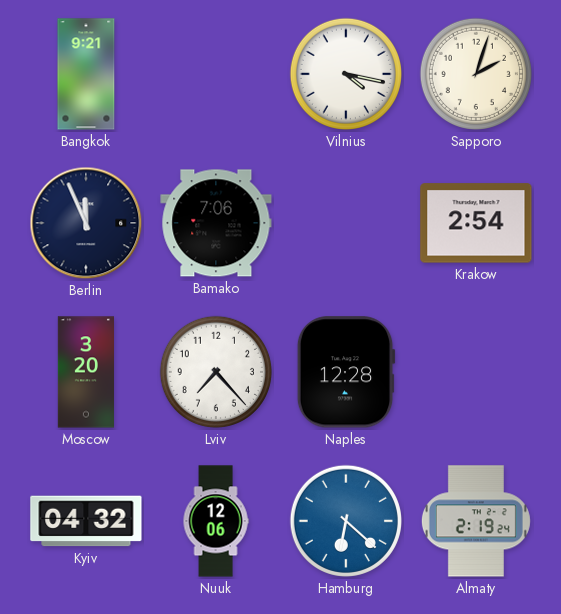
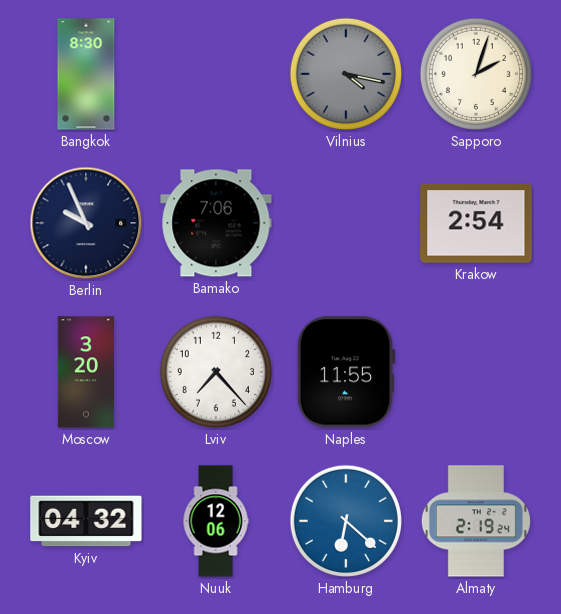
Bangkok: 9:21 -> 8:30 (86, 74)
Vilnius dial: white -> grey (346, 74)
Berlin: 11:56 -> 9:56 (86, 223)
Naples: 12:28 -> 11:55 (346, 372)
